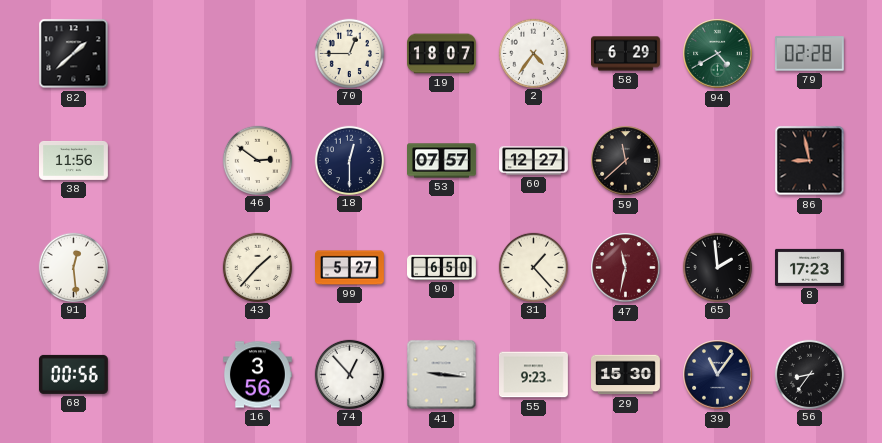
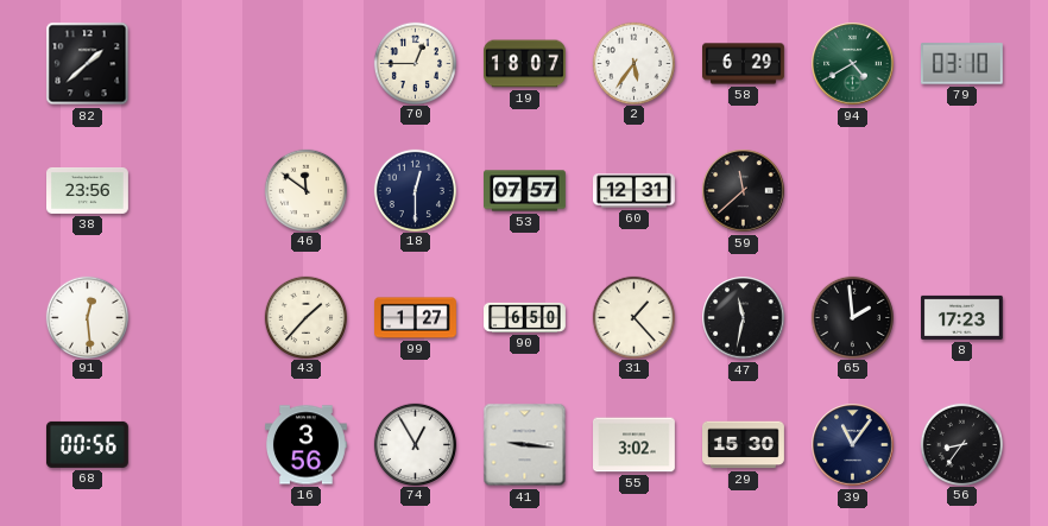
2: 4:36 -> 5:36 (633, 63)
79: 02:28 -> 03:10 (961, 64)
38: 11:56 -> 23:56 (88, 190)
46: 2:51 -> 11:51 (305, 190)
60: 12:27 -> 12:31 (635, 191)
86: 8:58 -> none (810, 161)
99: 5:27 -> 1:27 (416, 318)
47 dial: burgundy -> black (744, 318)
74: 12:53 -> 12:55 (415, 444)
55: 9:23 -> 3:02 (635, 445)
